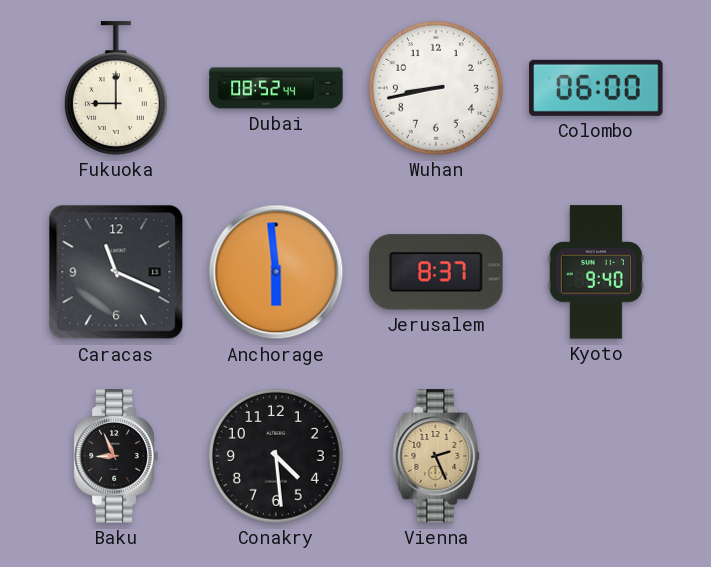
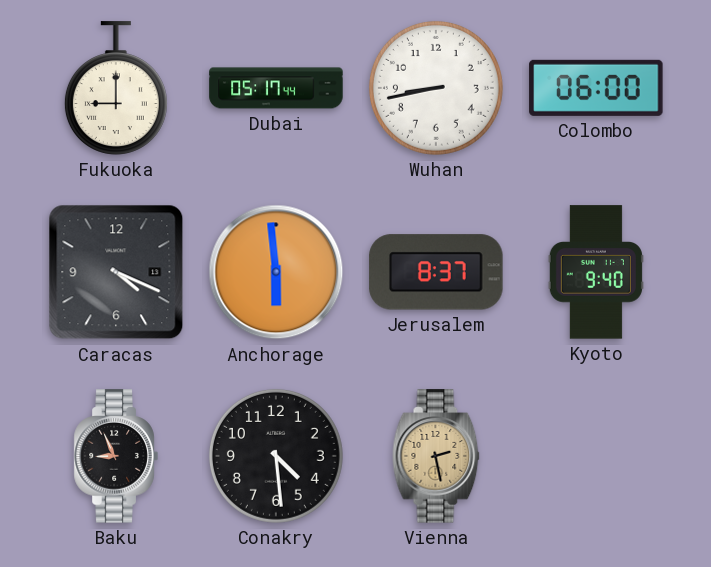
Dubai: 08:52 -> 05:17 (276, 88)
Caracas: 11:19 -> 4:19 (116, 272)
Vienna: 2:26 -> 2:28 (436, 456)
